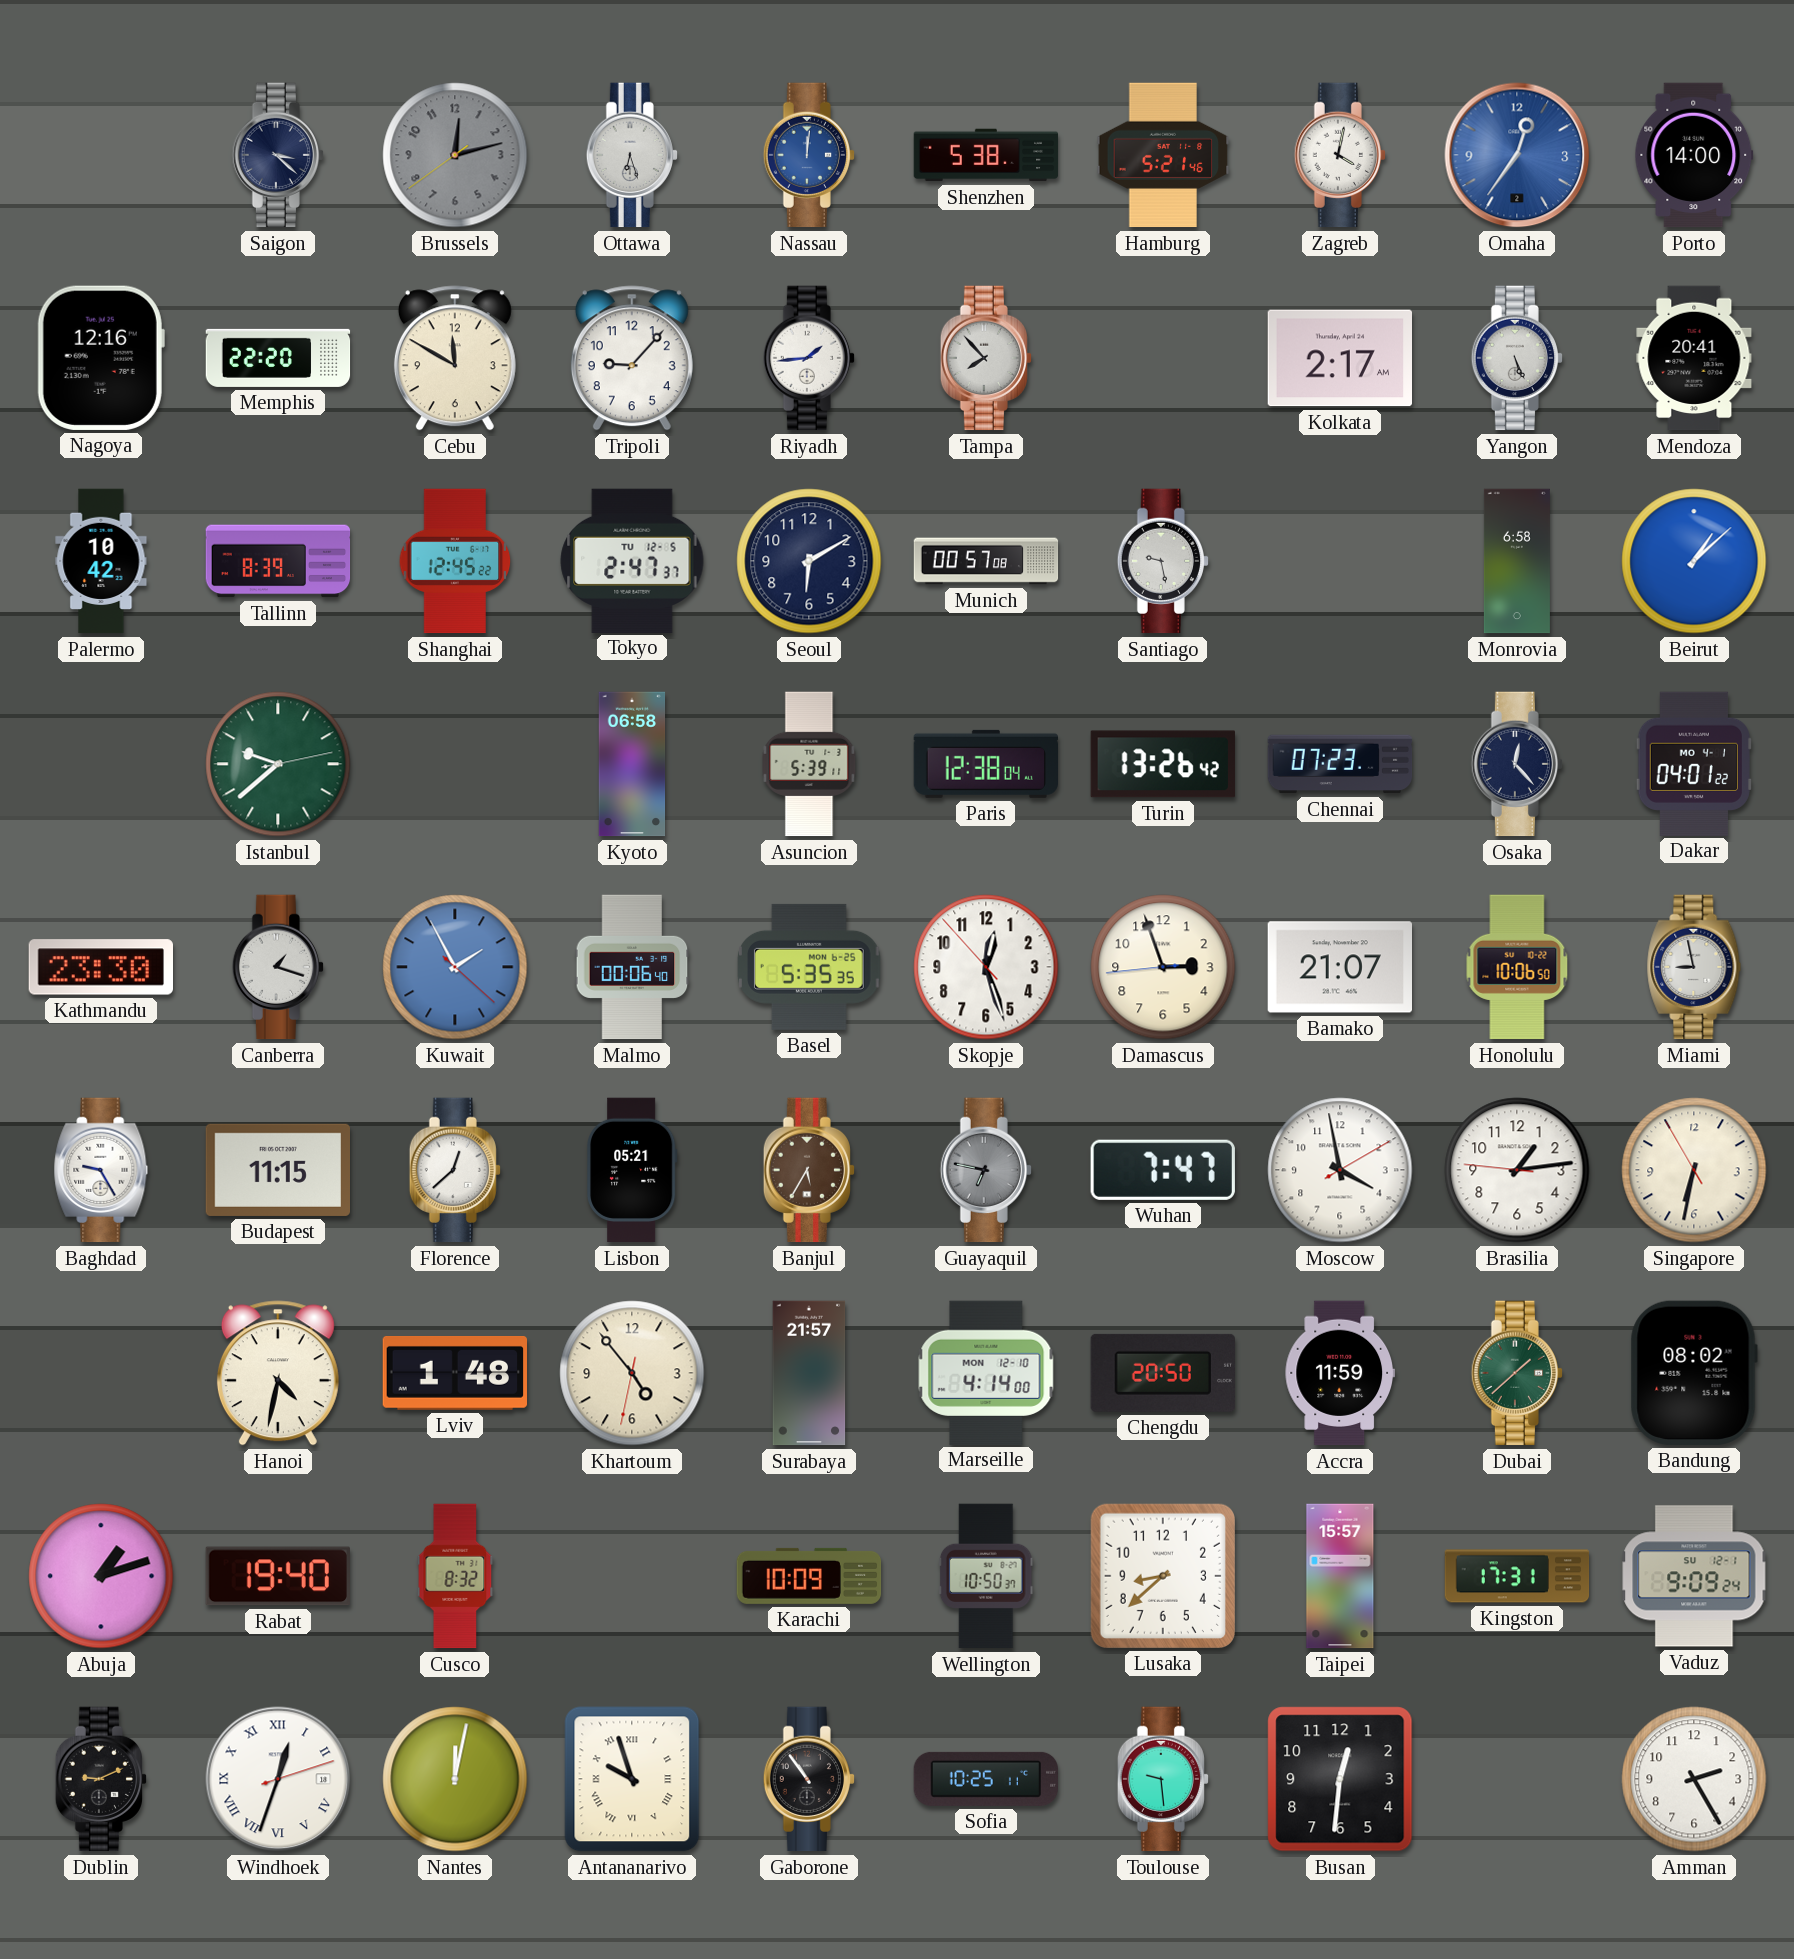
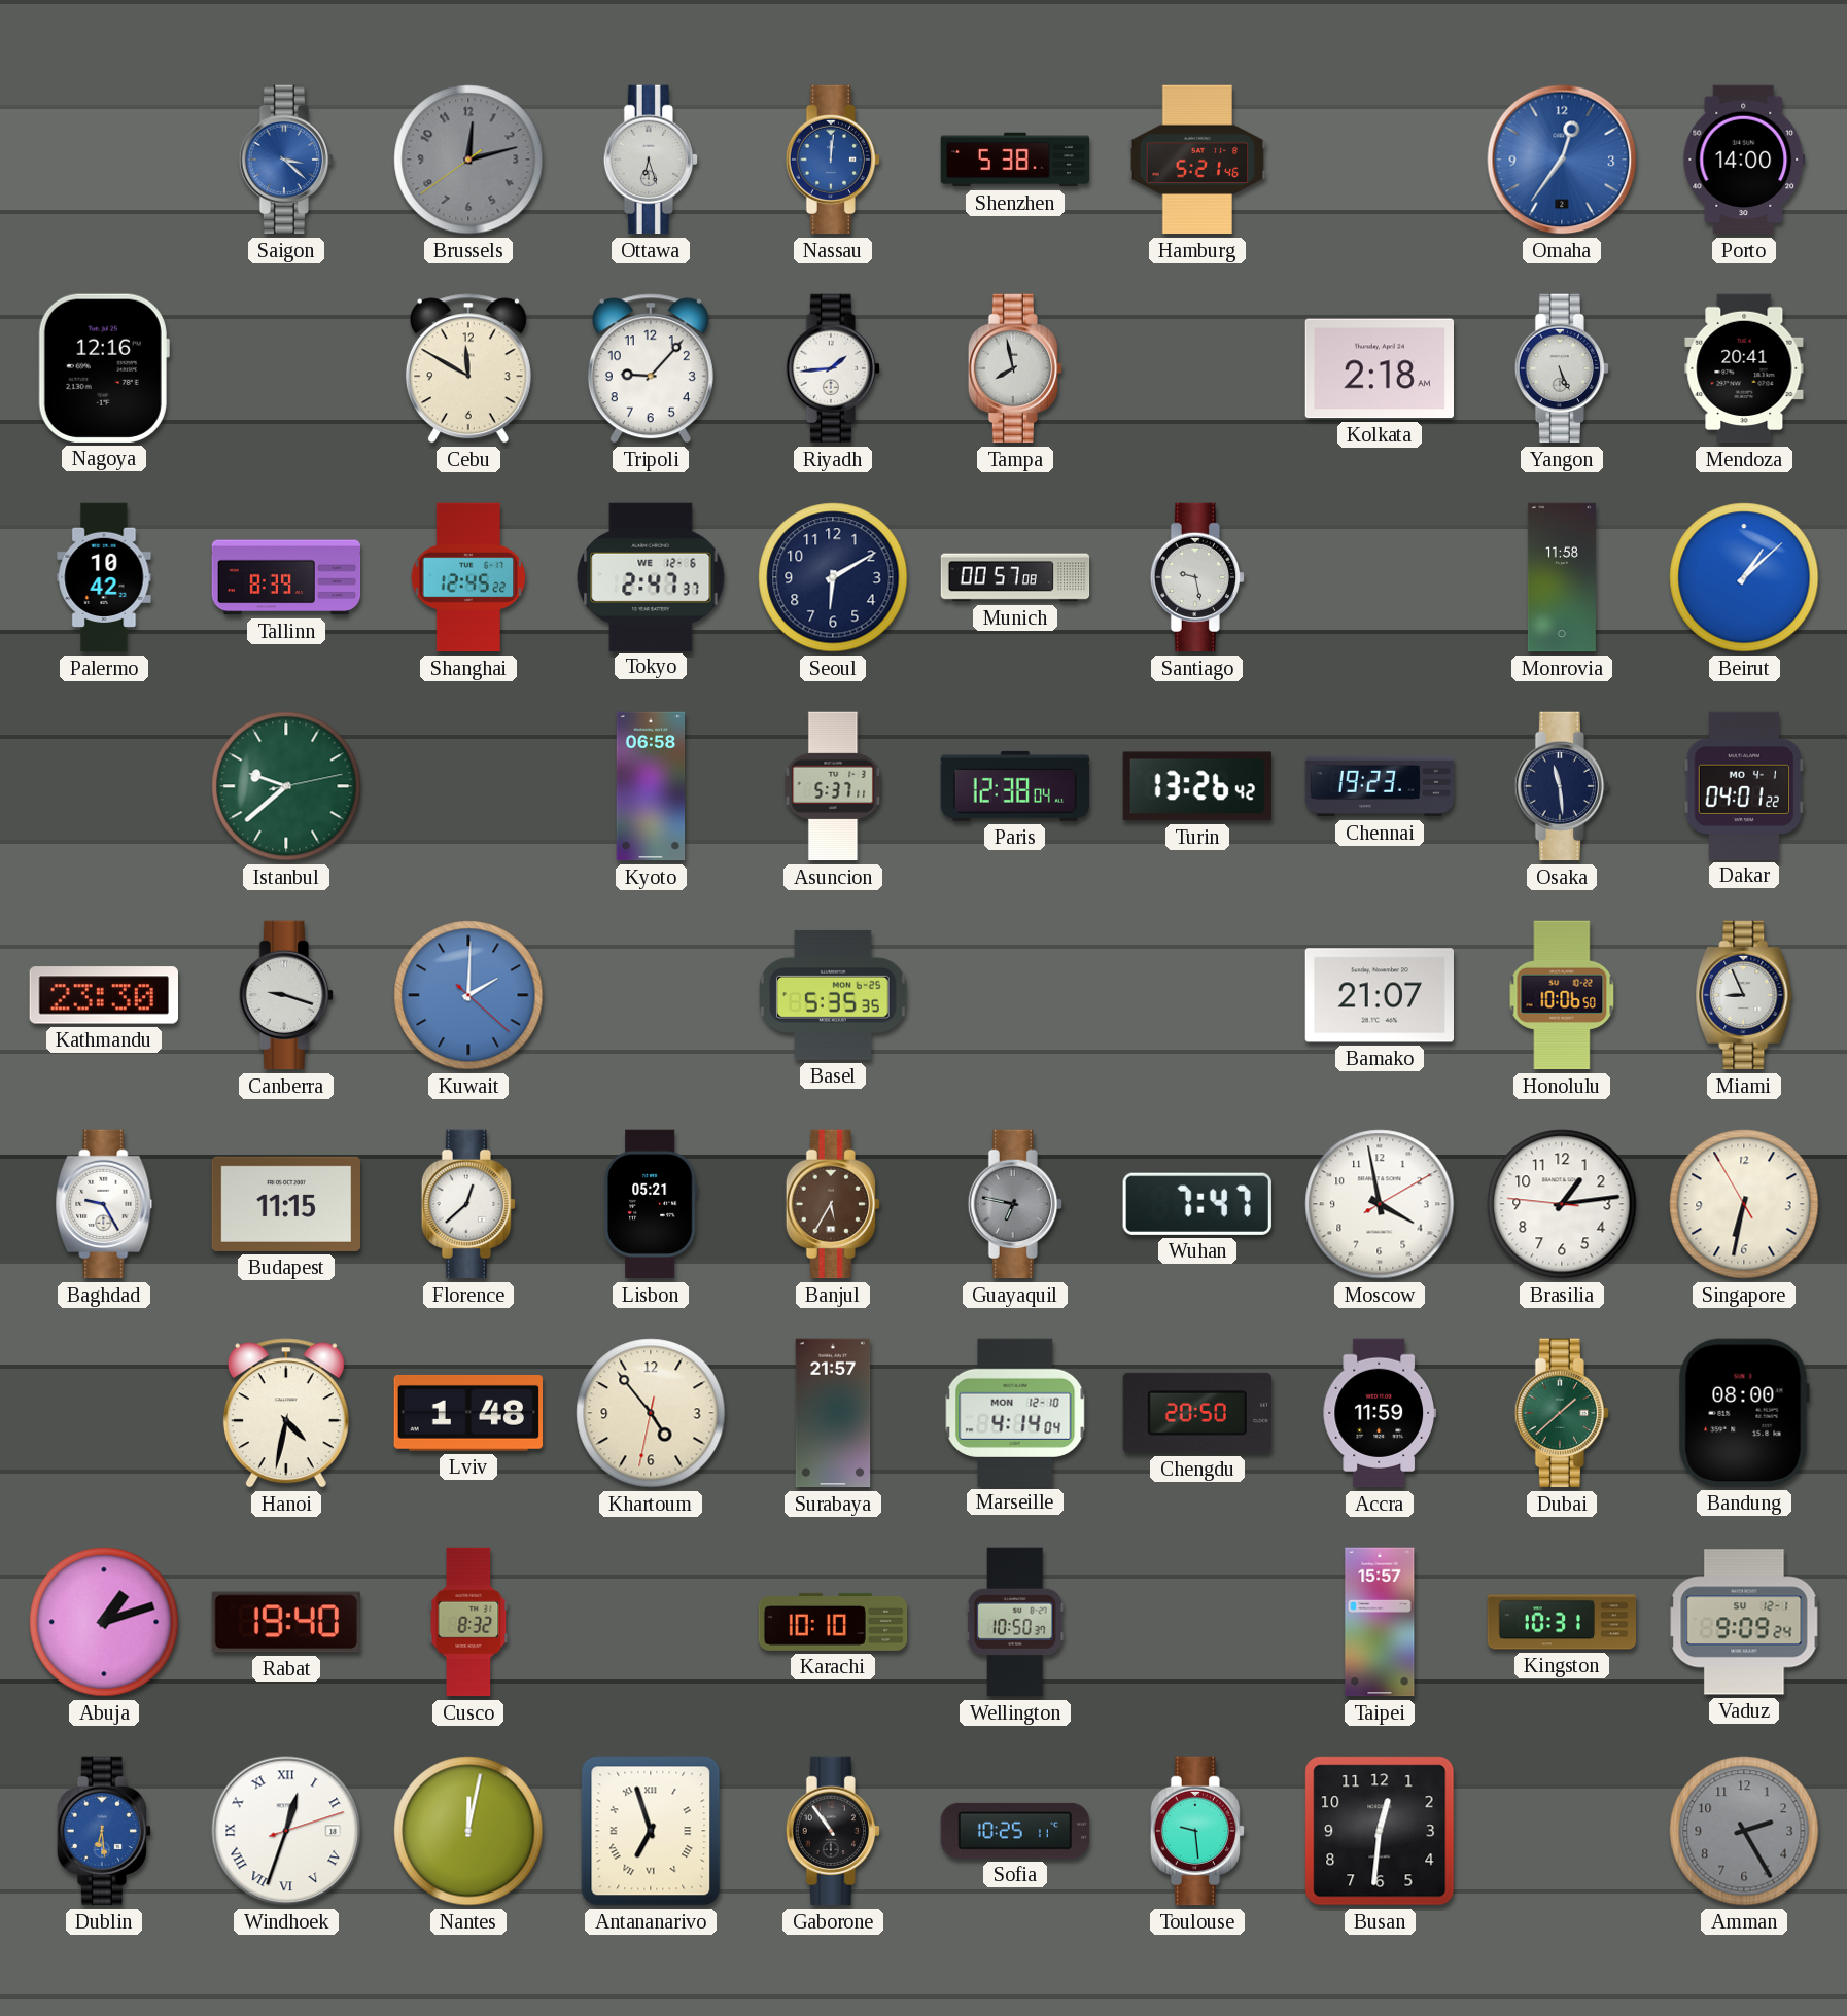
Saigon dial: navy -> blue (285, 160)
Zagreb: 4:02 -> none (1339, 155)
Memphis: 22:20 -> none (278, 358)
Tampa: 7:53 -> 7:58 (1014, 368)
Kolkata: 2:17 -> 2:18 (1379, 368)
Tokyo date: TU 12-5 -> WE 12-6 (651, 576)
Monrovia: 6:58 -> 11:58 (1562, 577)
Asuncion: 5:39 -> 5:37 (833, 786)
Chennai: 07:23 -> 19:23 (1380, 786)
Osaka: 12:23 -> 11:29 (1561, 786)
Canberra: 1:18 -> 9:18 (285, 995)
Kuwait: 1:55 -> 2:00 (468, 995)
Malmo: 00:06 -> none (632, 967)
Skopje: 12:26 -> none (986, 967)
Damascus: 2:56 -> none (1163, 967)
Miami: 8:58 -> 8:56 (1744, 995)
Marseille: 4:14:00 -> 4:14:04 (1015, 1412)
Bandung: 08:02 -> 08:00 (1744, 1413)
Karachi: 10:09 -> 10:10 (833, 1622)
Lusaka: 8:38 -> none (1163, 1576)
Kingston: 17:31 -> 10:31 (1562, 1622)
Dublin: 9:11 -> 6:29 (103, 1831)
Dublin dial: black -> blue (103, 1831)
Antananarivo: 9:57 -> 6:57 (651, 1831)
Amman dial: white -> grey (1744, 1831)
